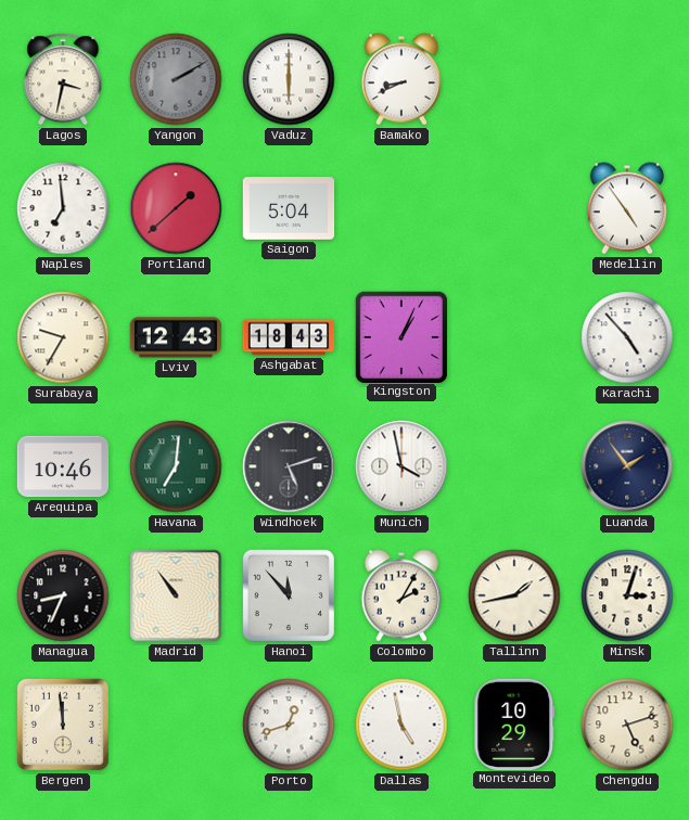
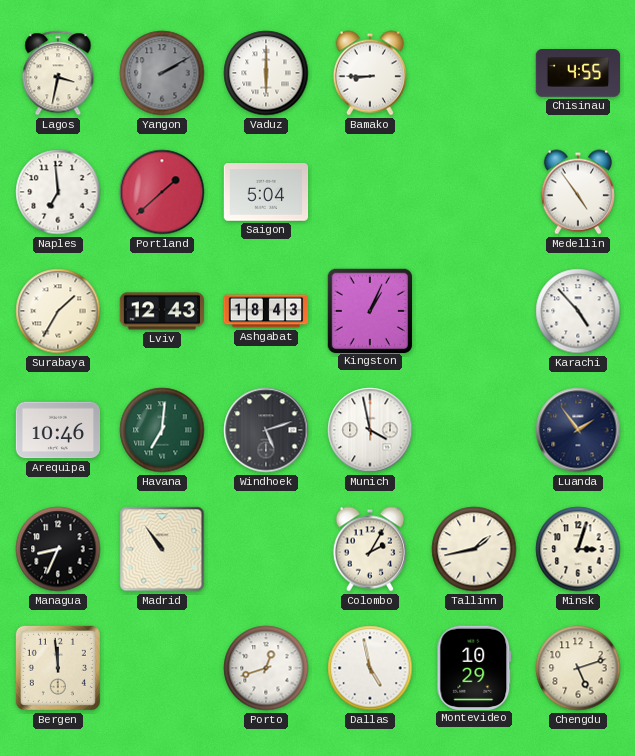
Bamako: 8:41 -> 8:45 (369, 73)
Chisinau: none -> 4:55 (578, 73)
Surabaya: 9:35 -> 1:35 (58, 311)
Hanoi: 11:53 -> none (289, 595)
